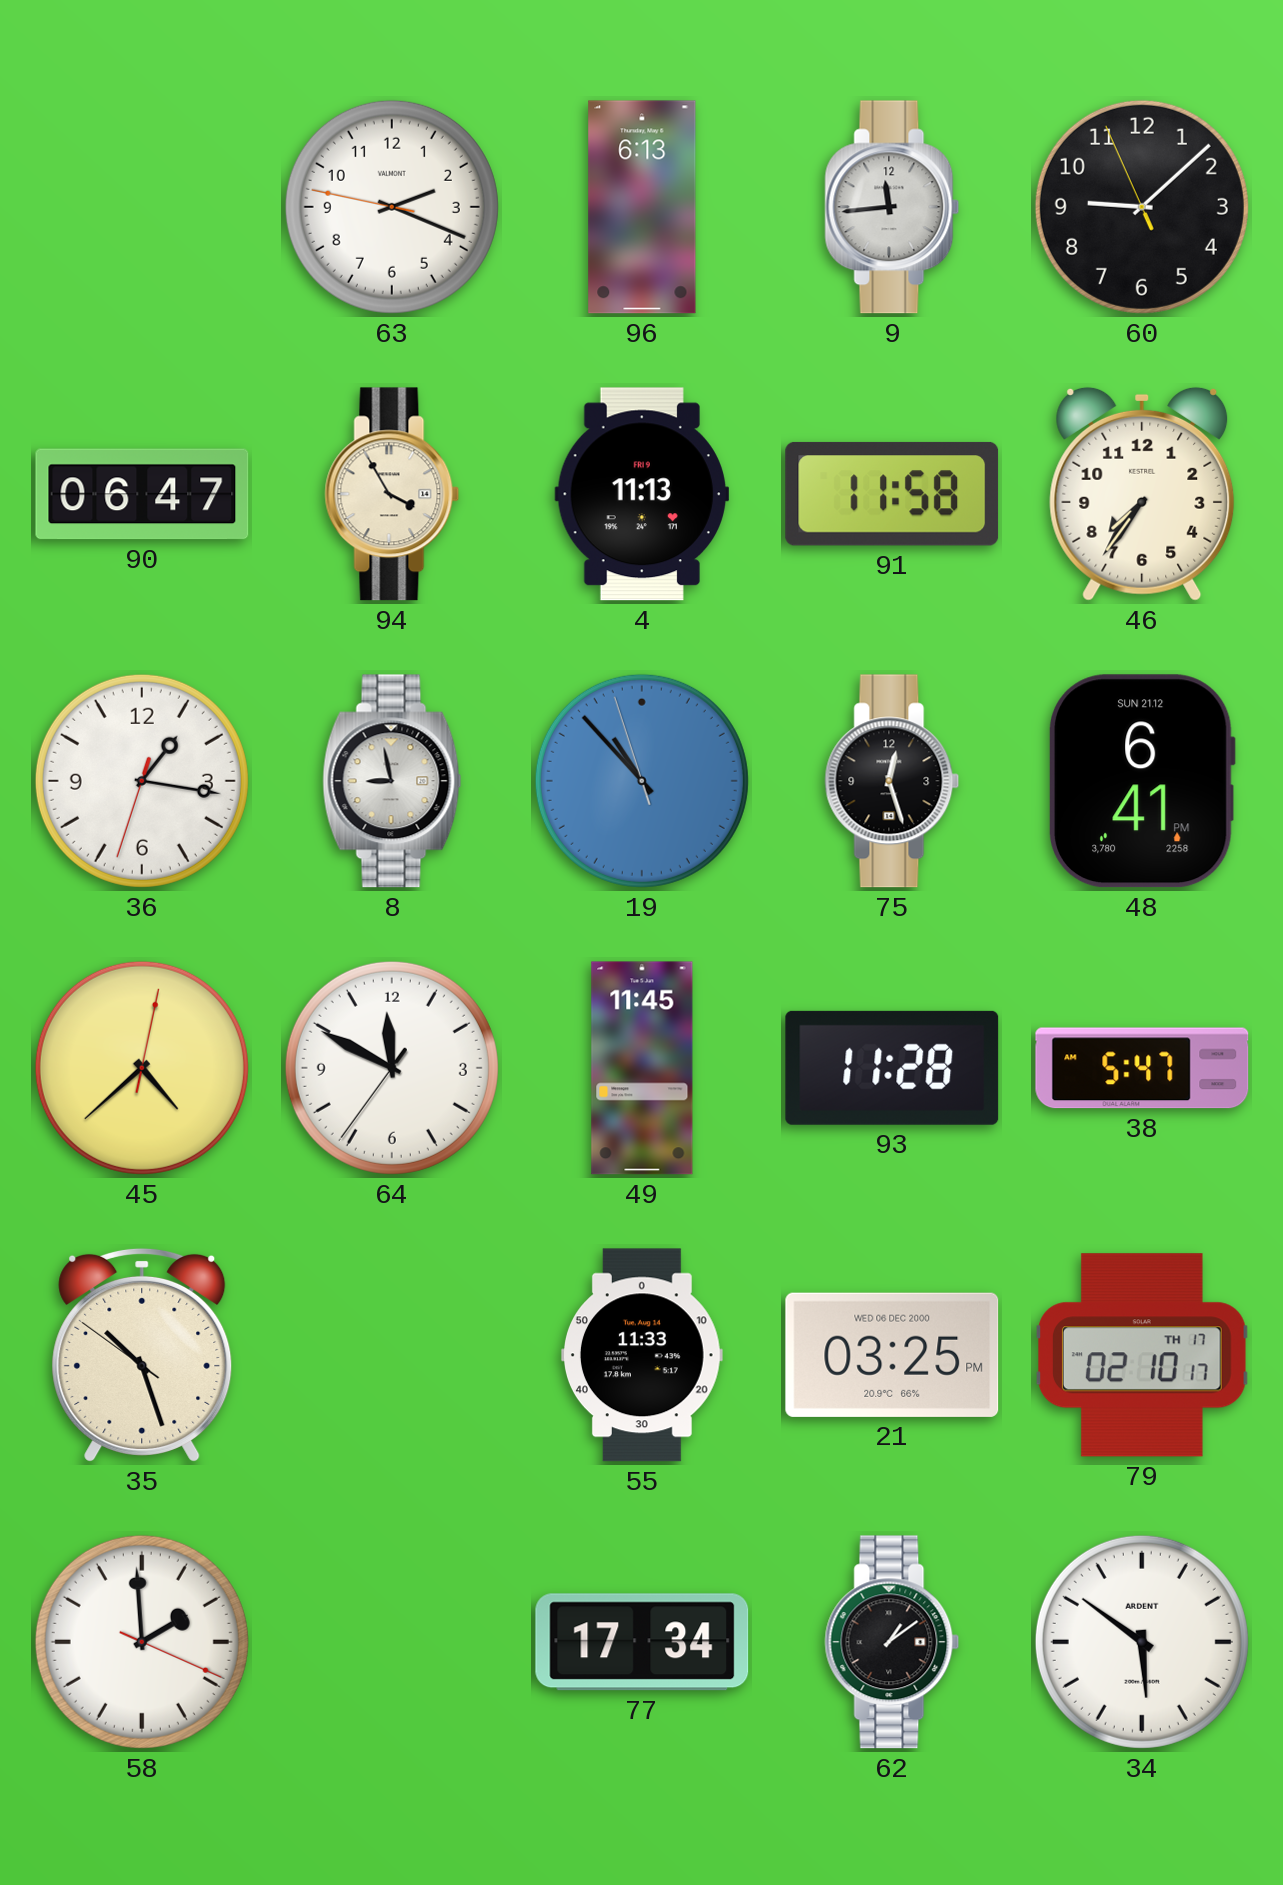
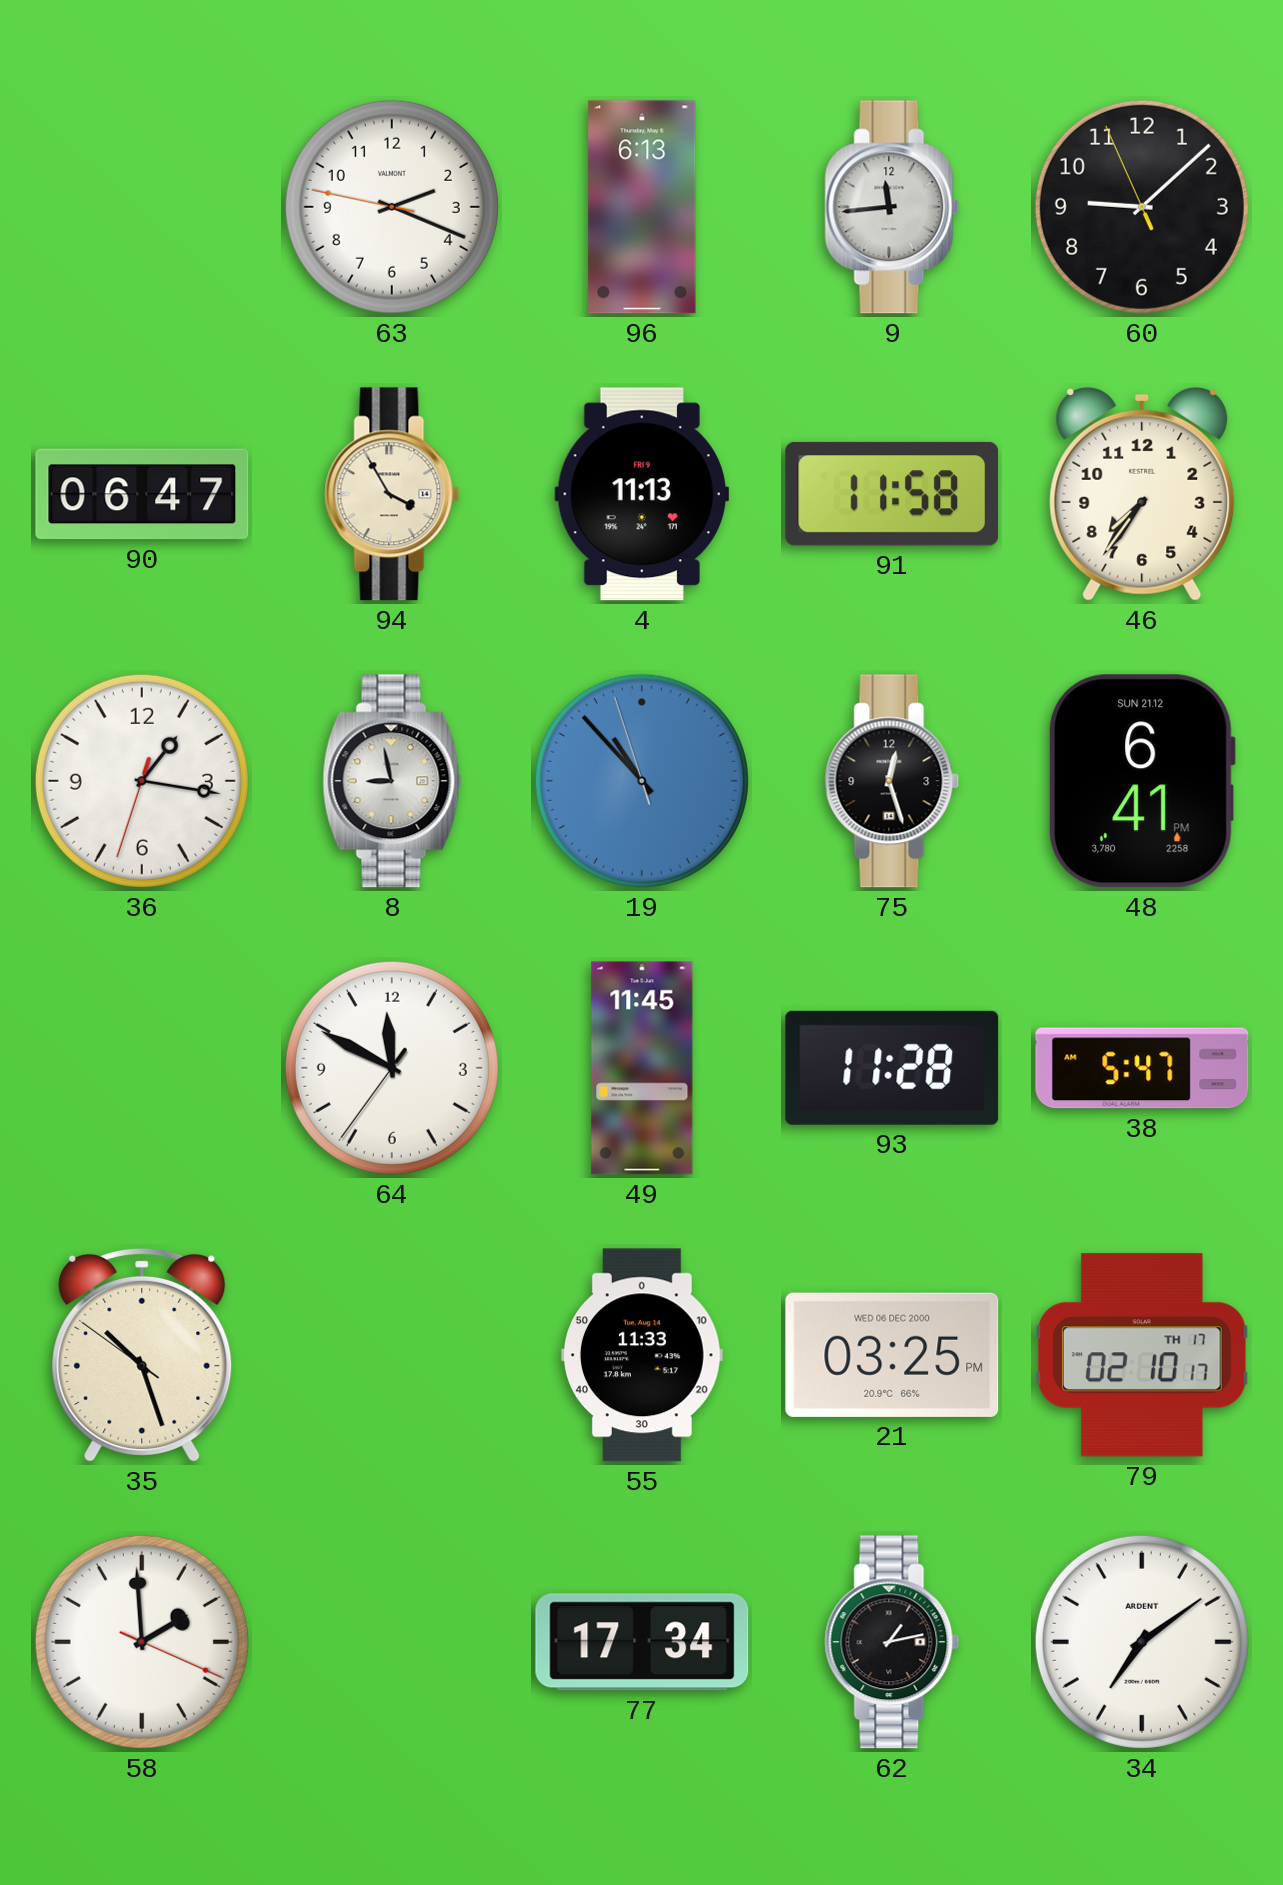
45: 4:38 -> none (142, 1068)
62: 1:09 -> 1:13 (892, 1642)
34: 5:51 -> 7:09 (1142, 1642)
